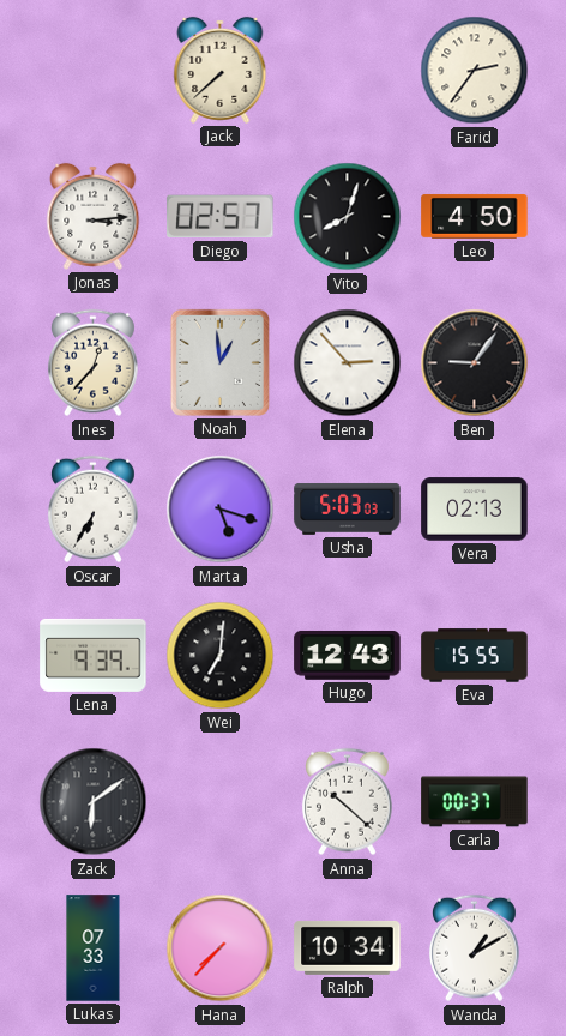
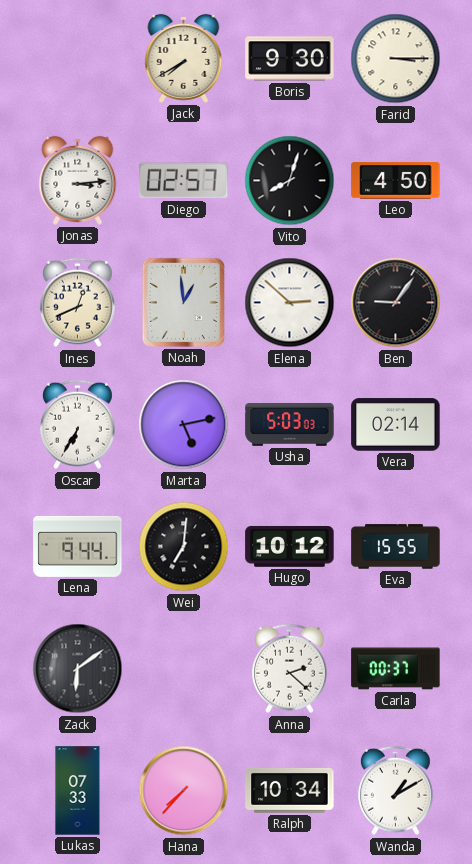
Jack: 7:38 -> 7:40 (184, 58)
Boris: none -> 9:30 (290, 59)
Farid: 2:36 -> 3:15 (396, 59)
Ines: 12:37 -> 12:41 (77, 303)
Elena: 2:53 -> 2:52 (290, 303)
Marta: 5:18 -> 5:13 (184, 425)
Vera: 02:13 -> 02:14 (396, 425)
Lena: 9:39 -> 9:44 (78, 546)
Hugo: 12:43 -> 10:12 (290, 547)
Anna: 10:22 -> 2:22 (289, 669)
